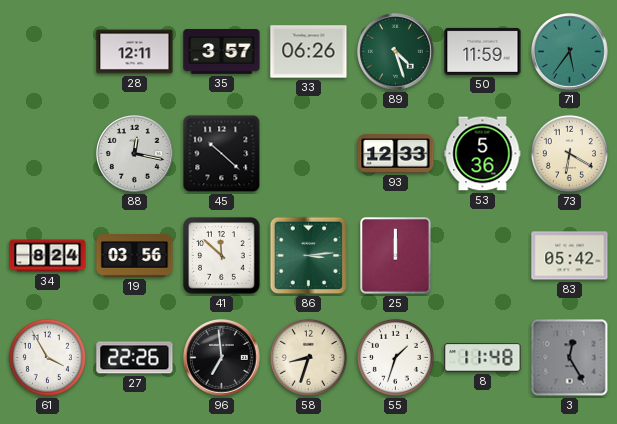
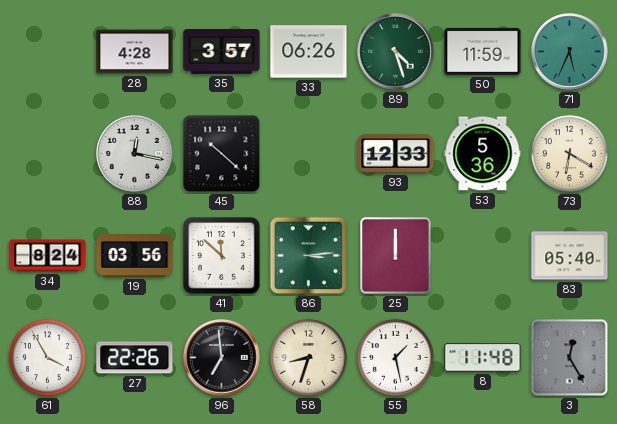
28: 12:11 -> 4:28 (135, 52)
71: 5:36 -> 5:34 (570, 52)
83: 05:42 -> 05:40 (570, 256)
55: 1:33 -> 1:28 (395, 357)
